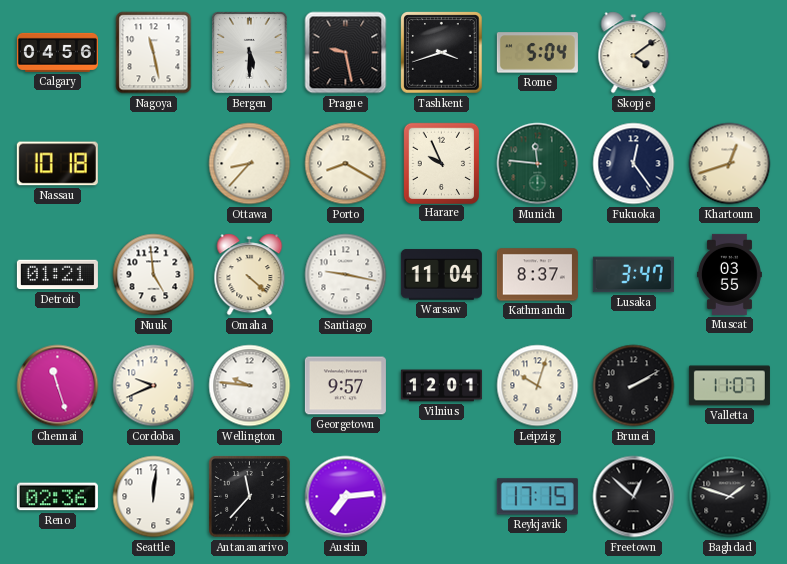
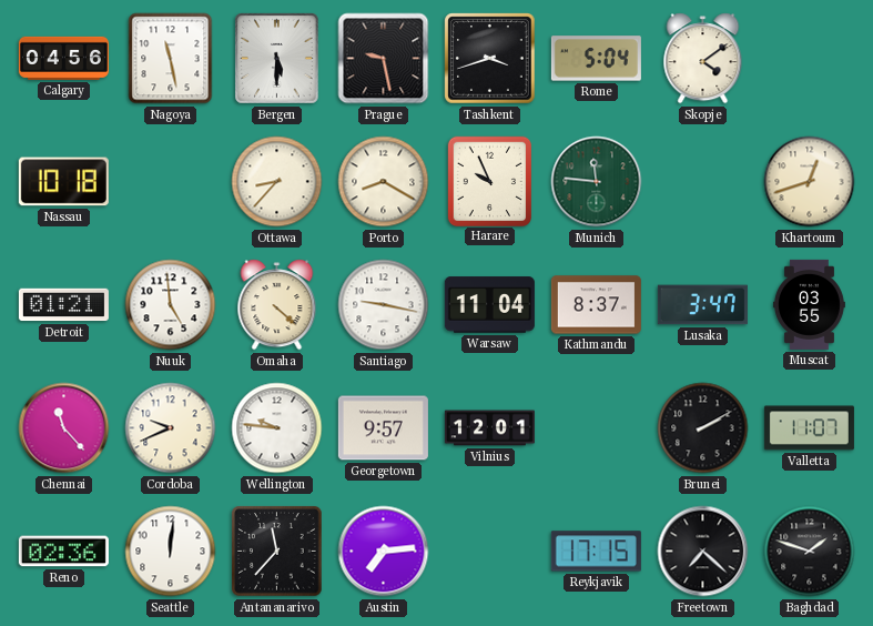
Fukuoka: 12:24 -> none (634, 164)
Chennai: 11:27 -> 11:23 (64, 428)
Leipzig: 10:03 -> none (538, 386)
Freetown: 12:52 -> 7:22 (703, 552)
